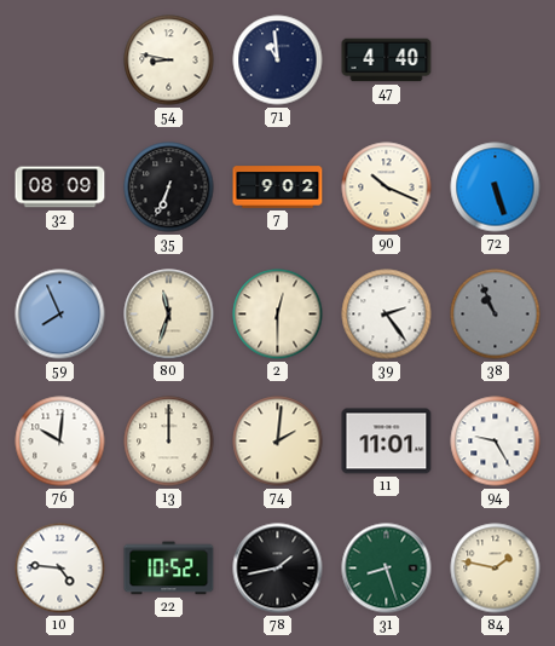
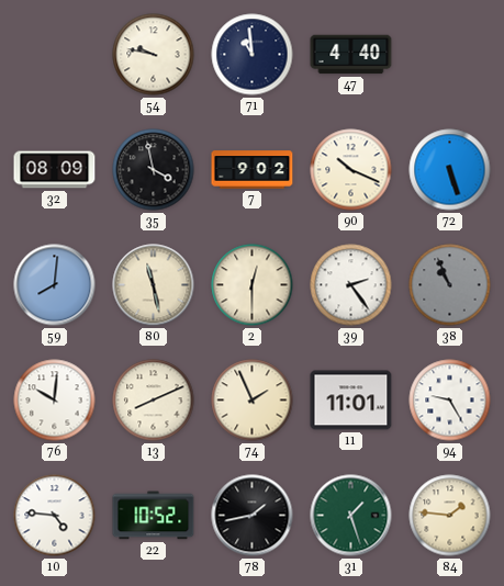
54: 8:47 -> 9:47 (154, 55)
35: 6:34 -> 3:58 (154, 170)
59: 7:56 -> 8:01 (55, 285)
80: 11:33 -> 11:28 (154, 285)
13: 12:00 -> 8:11 (154, 401)
74: 2:01 -> 1:56 (253, 401)
31: 8:27 -> 1:27 (351, 516)
84: 1:47 -> 1:46 (450, 516)
